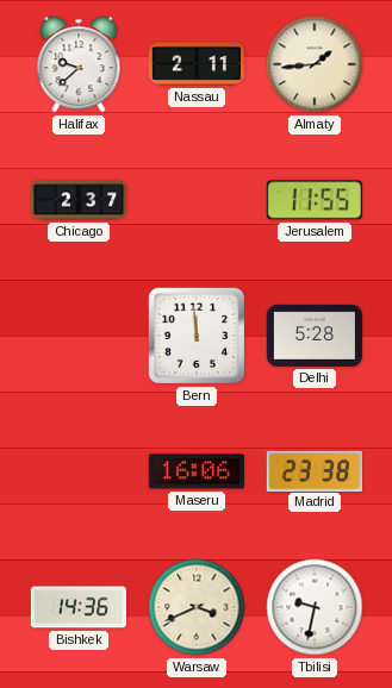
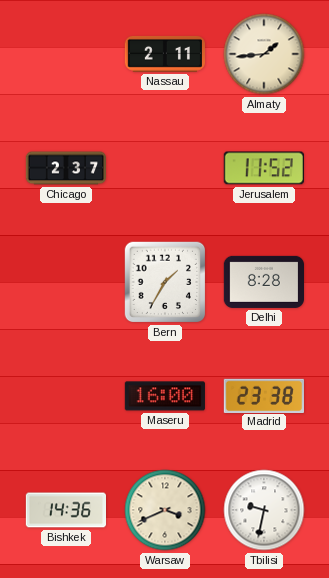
Halifax: 9:38 -> none (79, 64)
Jerusalem: 11:55 -> 11:52 (264, 168)
Bern: 11:59 -> 1:35 (165, 282)
Delhi: 5:28 -> 8:28 (263, 282)
Maseru: 16:06 -> 16:00 (165, 396)
